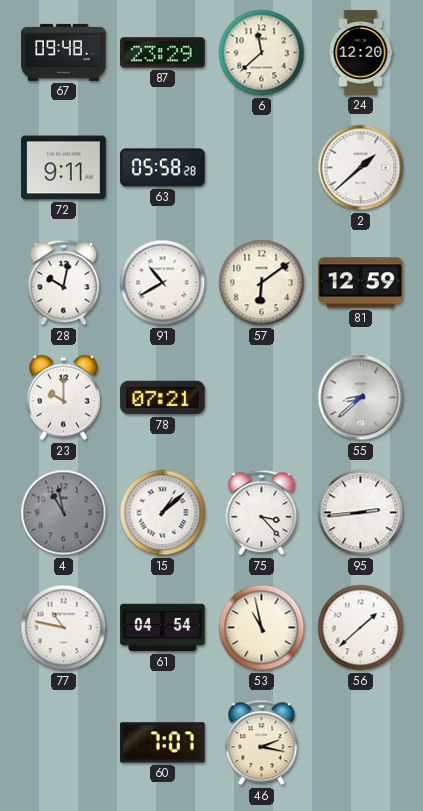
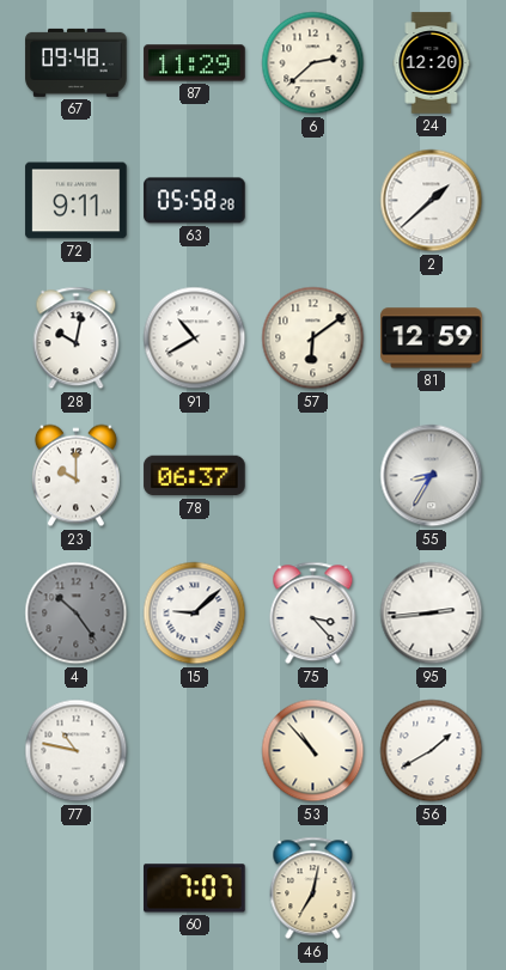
87: 23:29 -> 11:29 (195, 63)
6: 11:38 -> 2:38 (313, 63)
78: 07:21 -> 06:37 (195, 476)
55: 8:38 -> 8:35 (432, 476)
4: 10:58 -> 10:24 (77, 614)
15: 1:08 -> 9:08 (195, 614)
61: 04:54 -> none (163, 628)
53: 10:58 -> 10:53 (313, 751)
56: 1:38 -> 1:40 (432, 751)
46: 2:17 -> 7:02 (313, 889)
